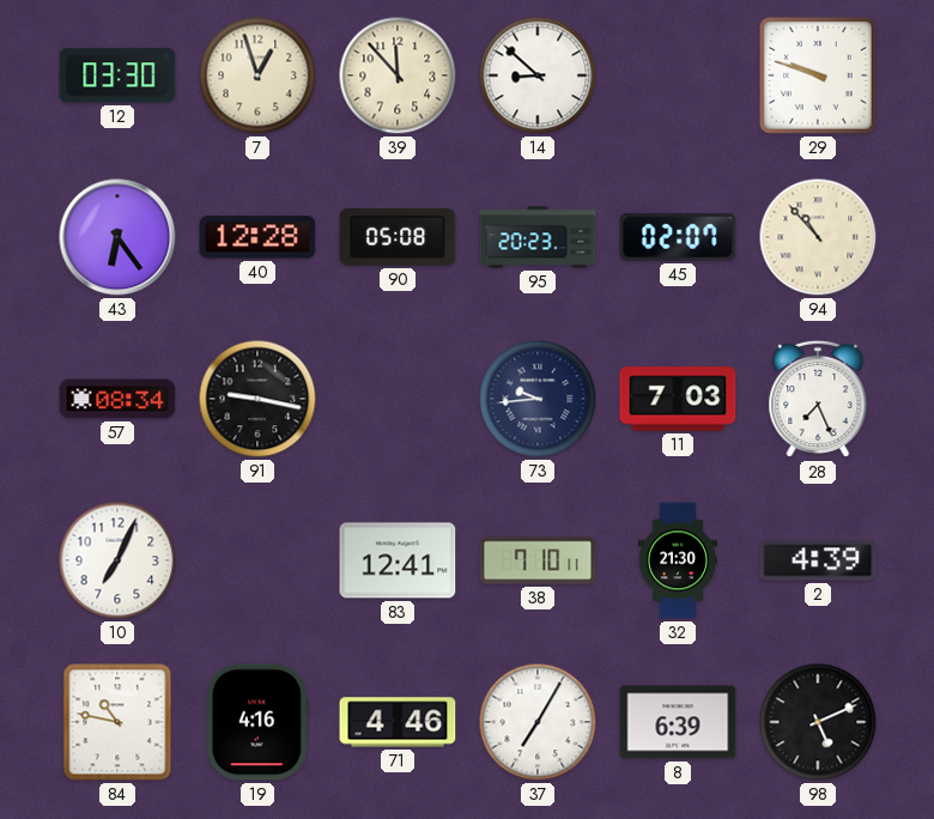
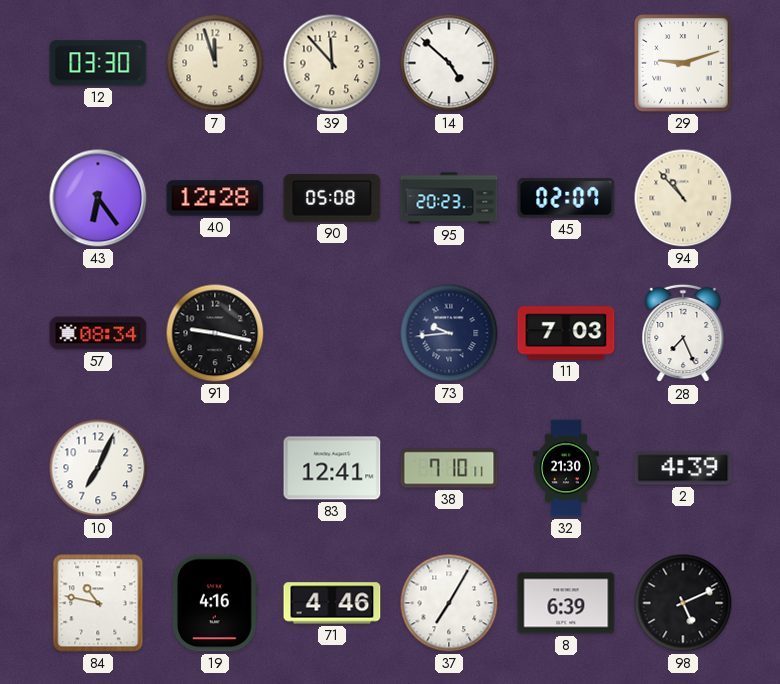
7: 12:57 -> 11:57 (215, 63)
14: 8:52 -> 4:52 (449, 63)
29: 9:48 -> 9:12 (683, 63)
